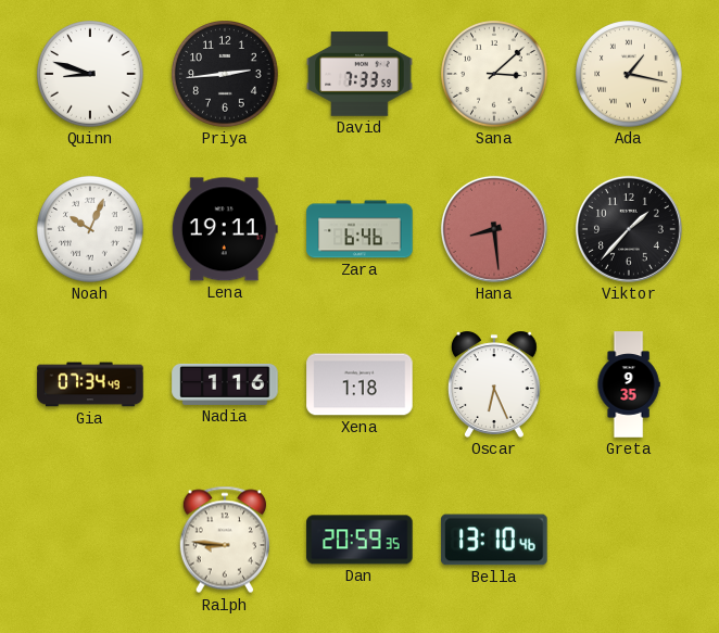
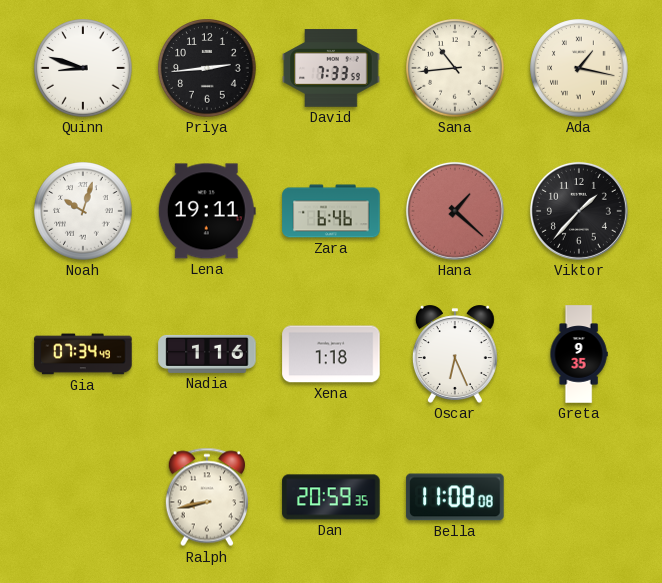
Sana: 3:08 -> 10:44 (455, 68)
Noah: 10:04 -> 10:03 (83, 211)
Hana: 8:29 -> 1:22 (455, 211)
Ralph: 8:46 -> 8:43 (206, 497)
Bella: 13:10 -> 11:08 (455, 497)
